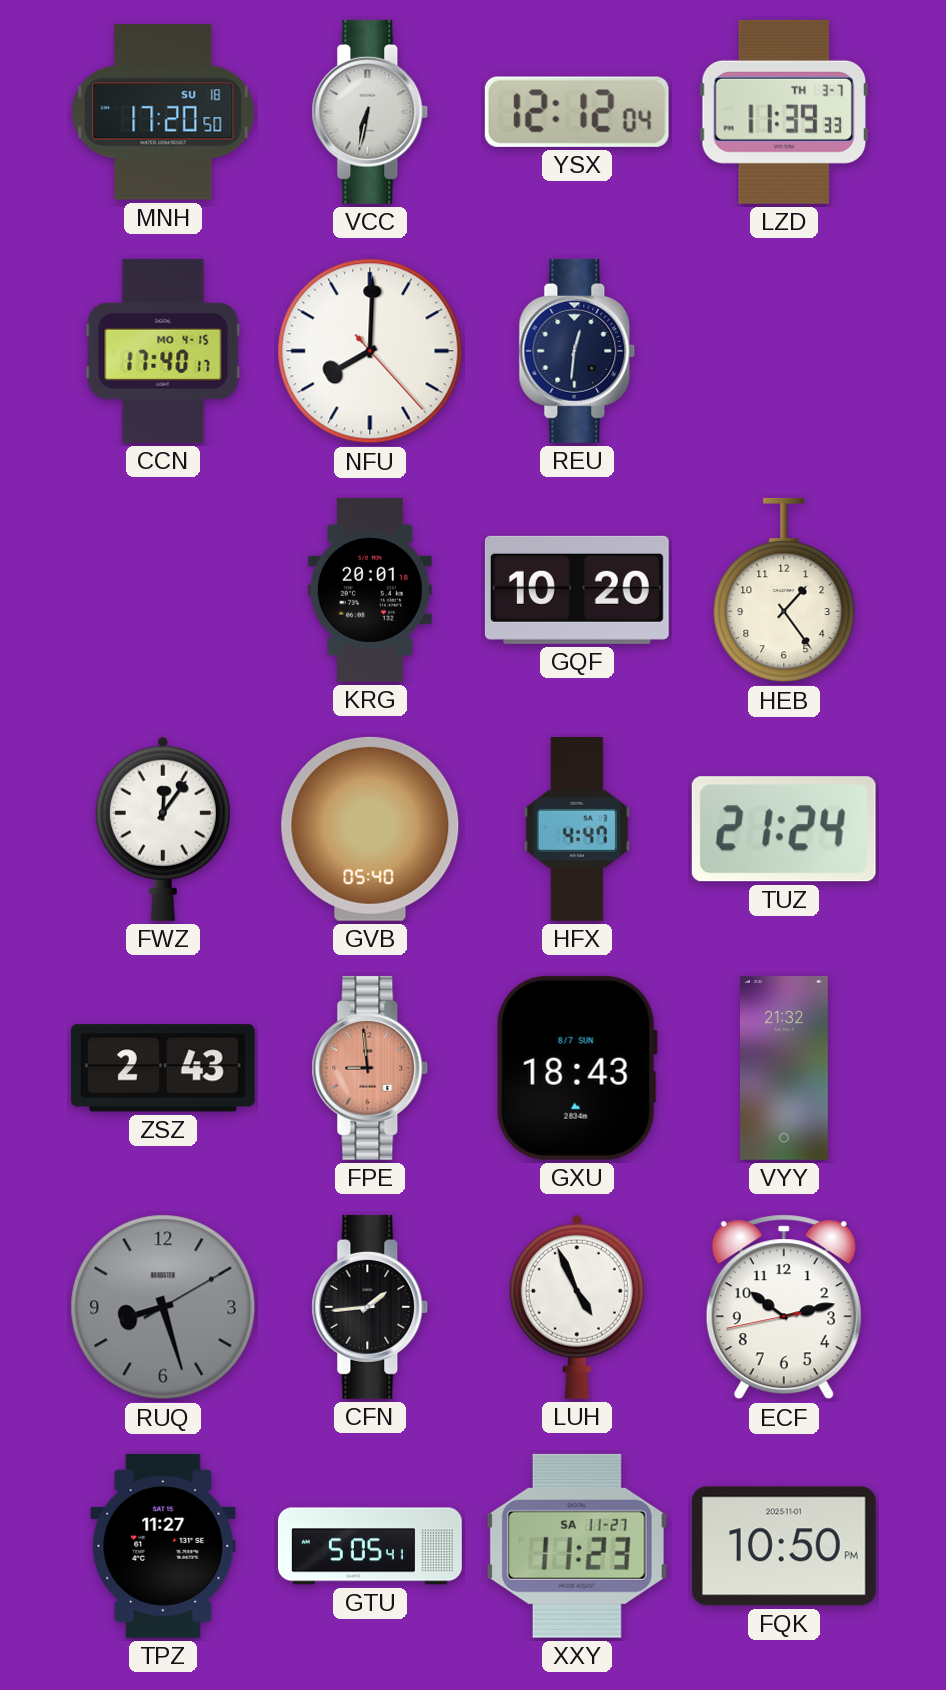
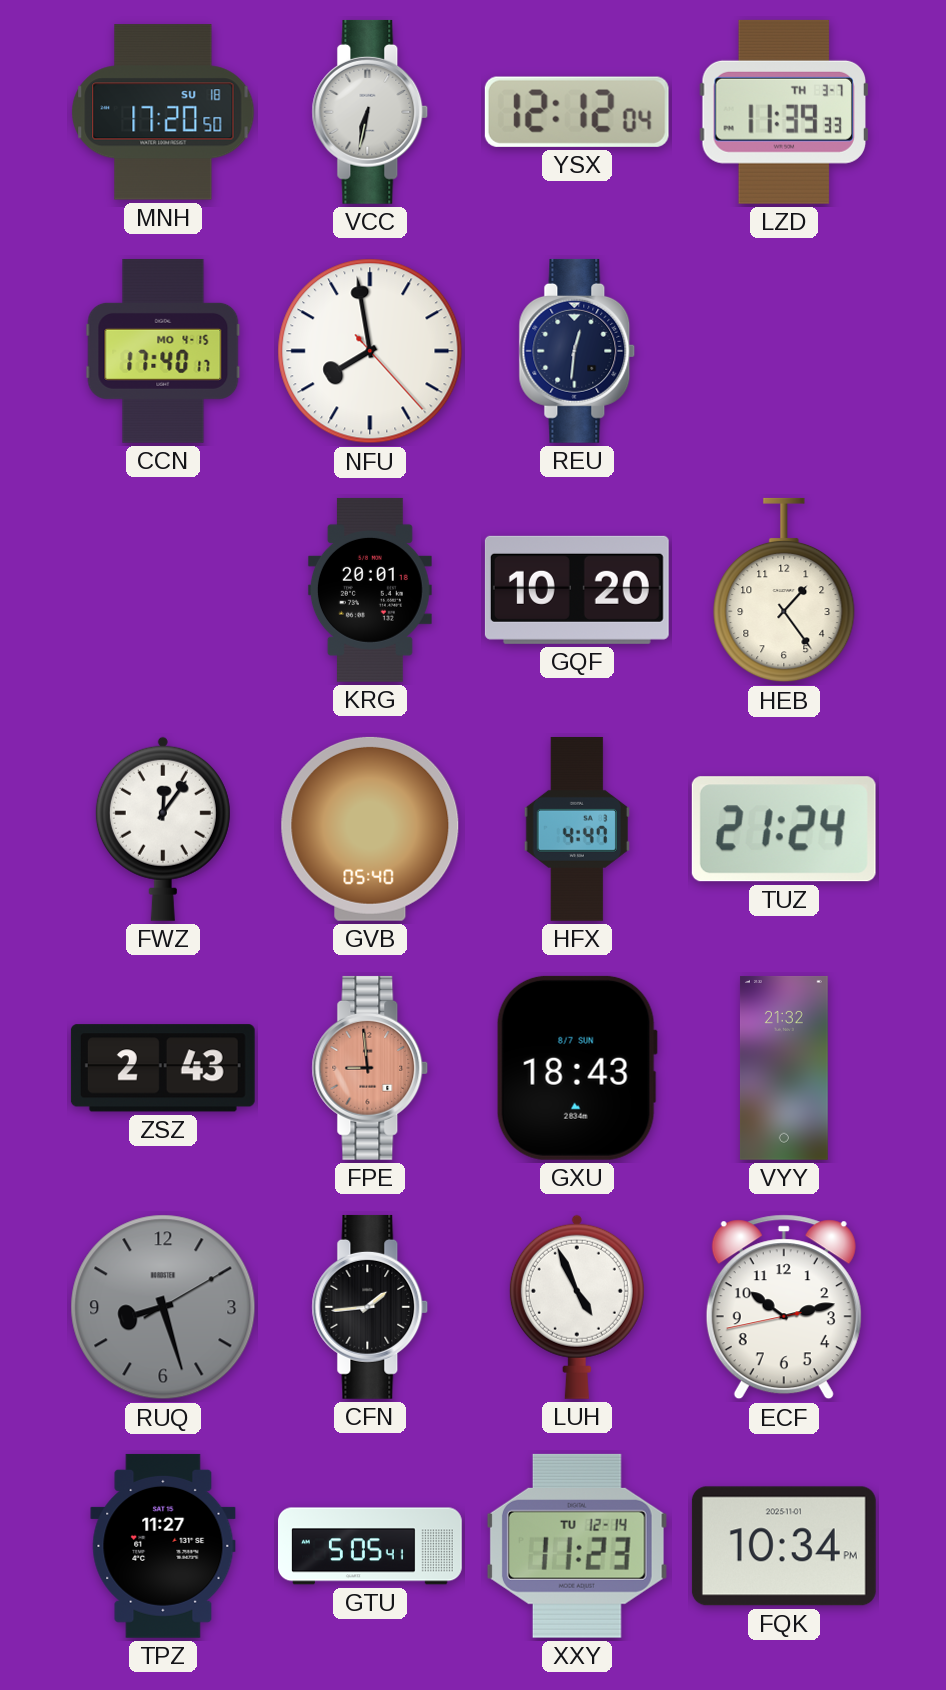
NFU: 8:00 -> 7:58 (370, 351)
XXY date: SA 11-27 -> TU 12-14 (577, 1546)
FQK: 10:50 -> 10:34 (784, 1546)
